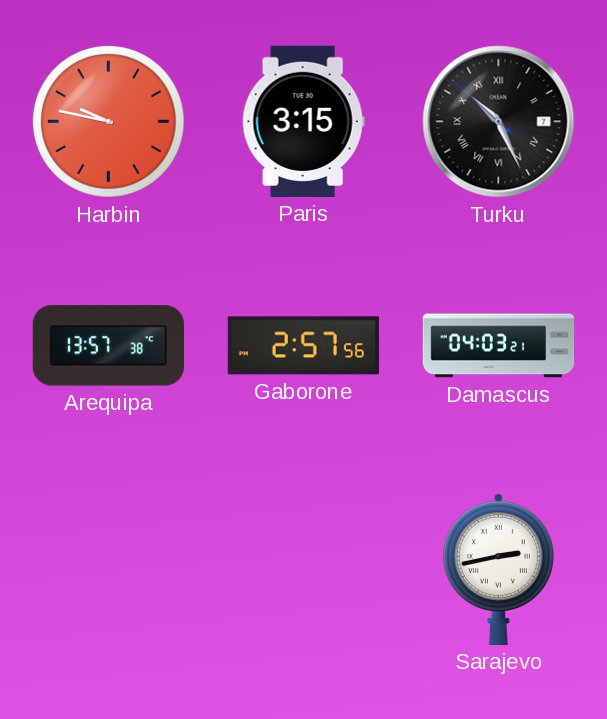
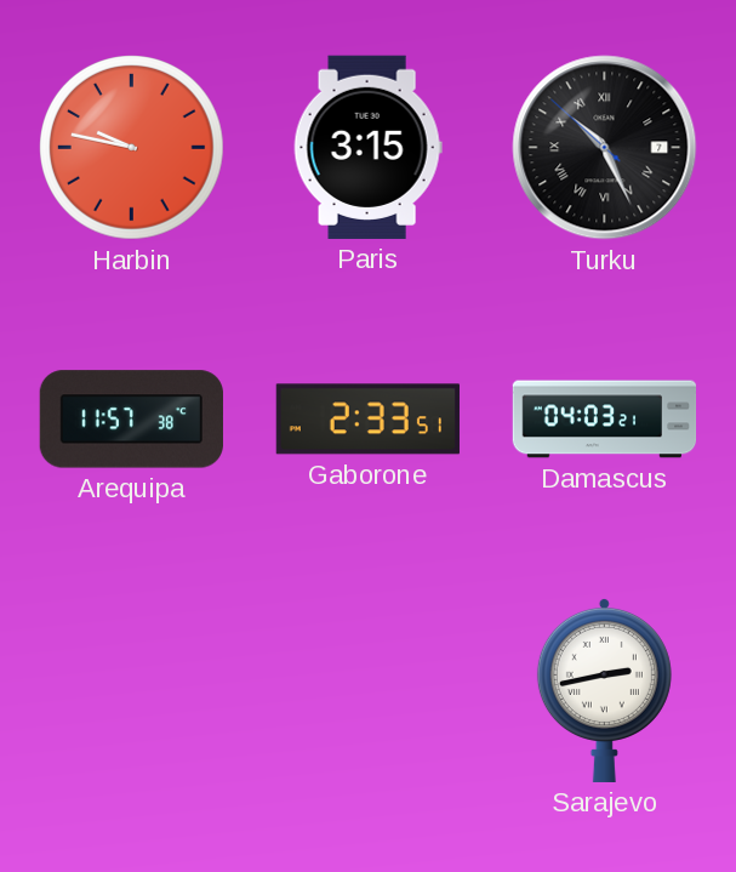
Arequipa: 13:57 -> 11:57 (131, 420)
Gaborone: 2:57 -> 2:33 (367, 420)
